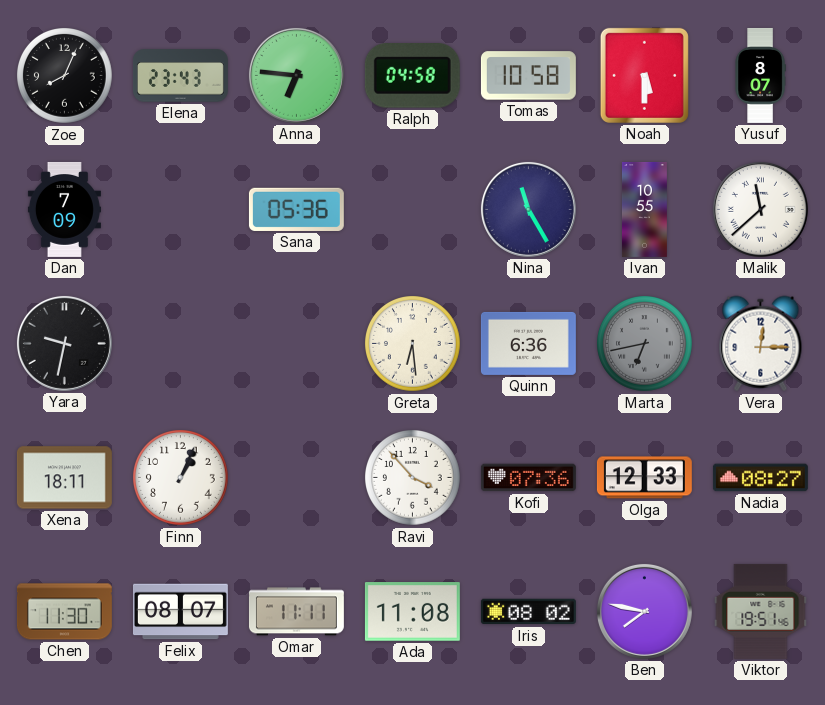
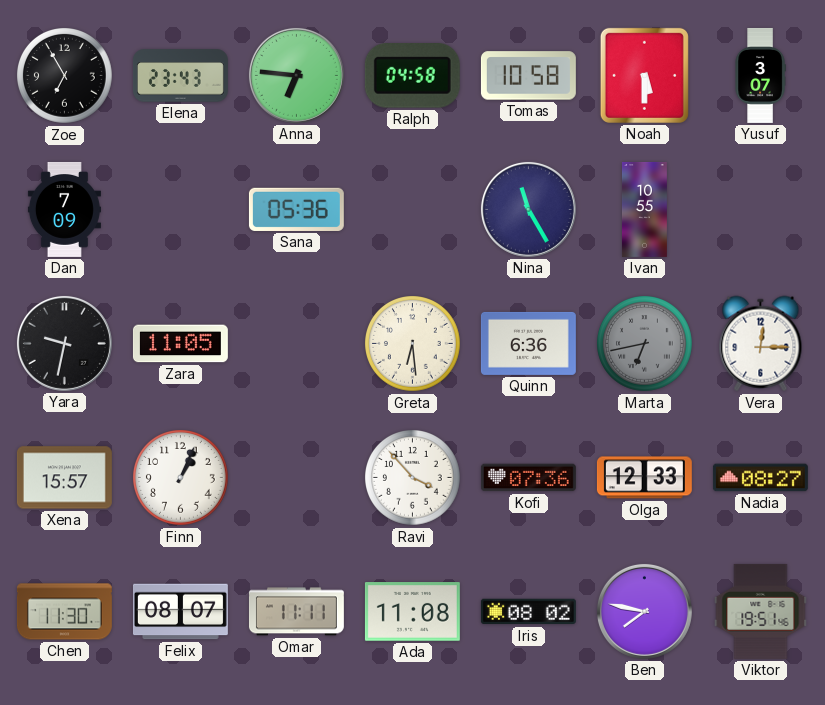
Zoe: 8:04 -> 6:55 (65, 76)
Yusuf: 8:07 -> 3:07 (760, 75)
Malik: 11:38 -> none (760, 209)
Zara: none -> 11:05 (180, 344)
Xena: 18:11 -> 15:57 (64, 478)
